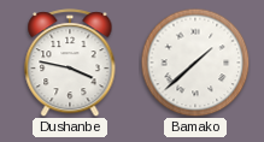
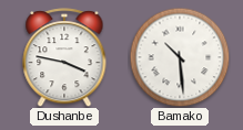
Bamako: 1:38 -> 10:29 (180, 57)
